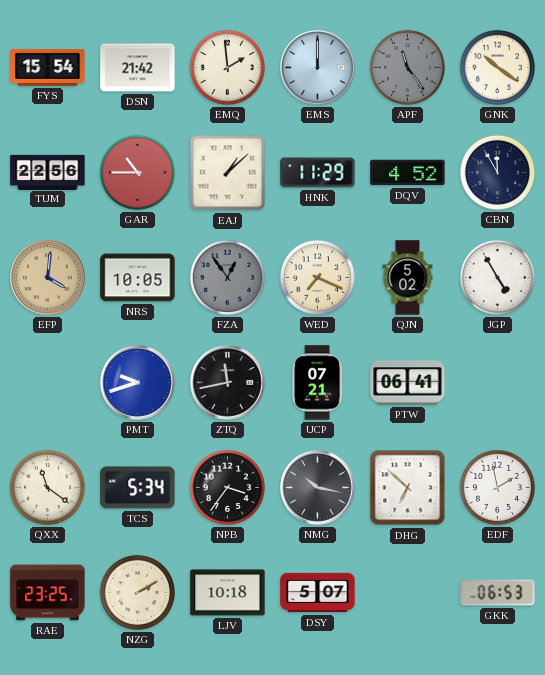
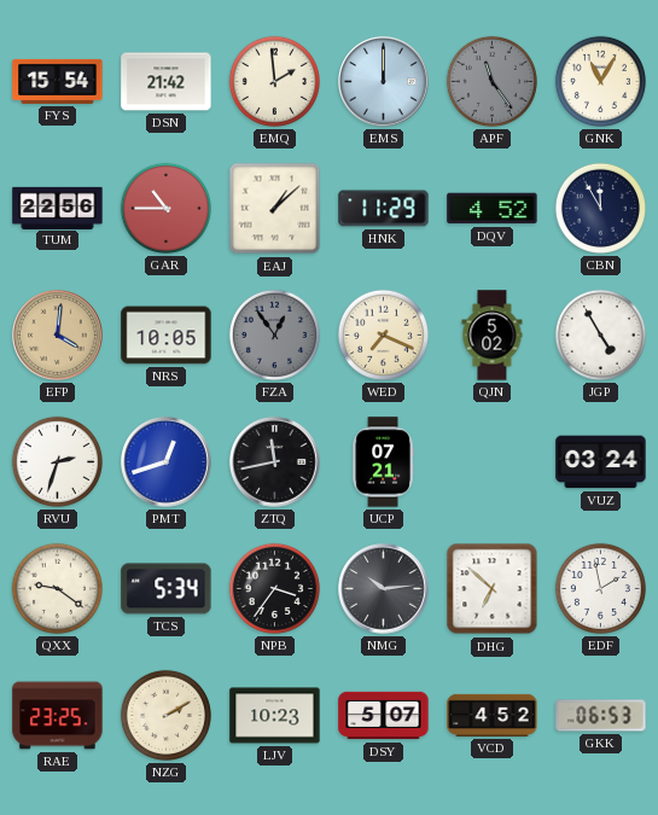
GNK: 10:21 -> 11:05 (600, 81)
RVU: none -> 2:33 (57, 461)
PMT: 9:42 -> 12:42 (167, 462)
PTW: 06:41 -> none (408, 383)
VUZ: none -> 03:24 (601, 462)
QXX: 11:21 -> 9:21 (57, 588)
NMG: 10:17 -> 10:14 (384, 589)
LJV: 10:18 -> 10:23 (275, 716)
VCD: none -> 4:52 (493, 715)
